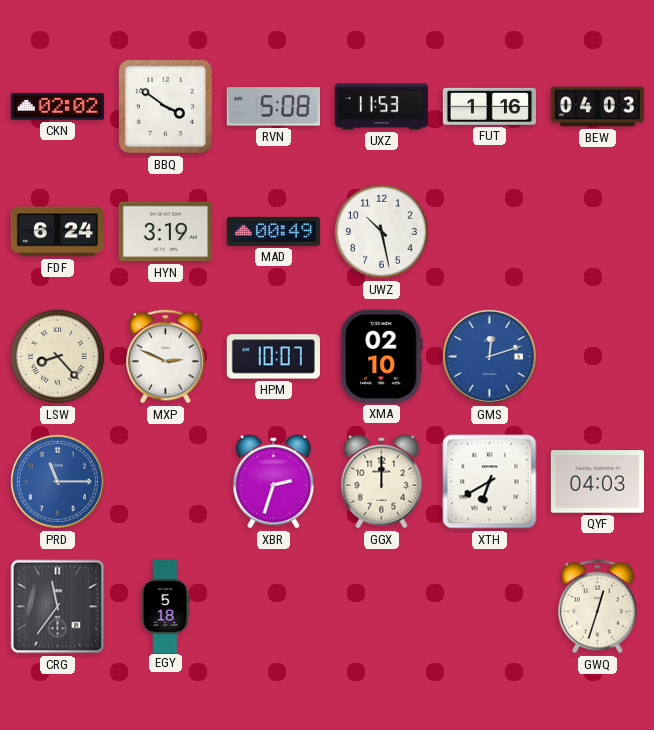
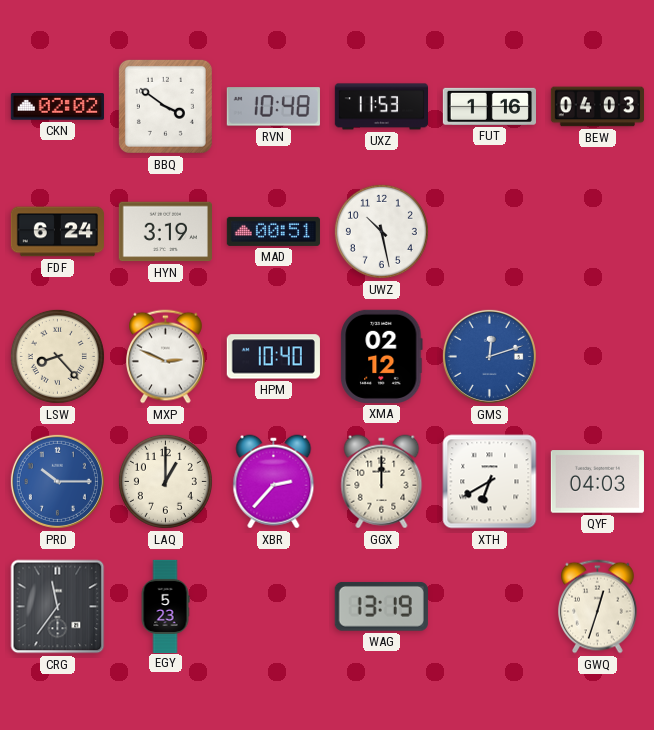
RVN: 5:08 -> 10:48 (273, 107)
MAD: 00:49 -> 00:51 (273, 231)
HPM: 10:07 -> 10:40 (273, 357)
XMA: 02:10 -> 02:12 (382, 356)
PRD: 11:15 -> 10:15 (57, 481)
LAQ: none -> 1:00 (165, 481)
XBR: 2:33 -> 2:37 (274, 482)
EGY: 5:18 -> 5:23 (165, 606)
WAG: none -> 13:19 (381, 606)
